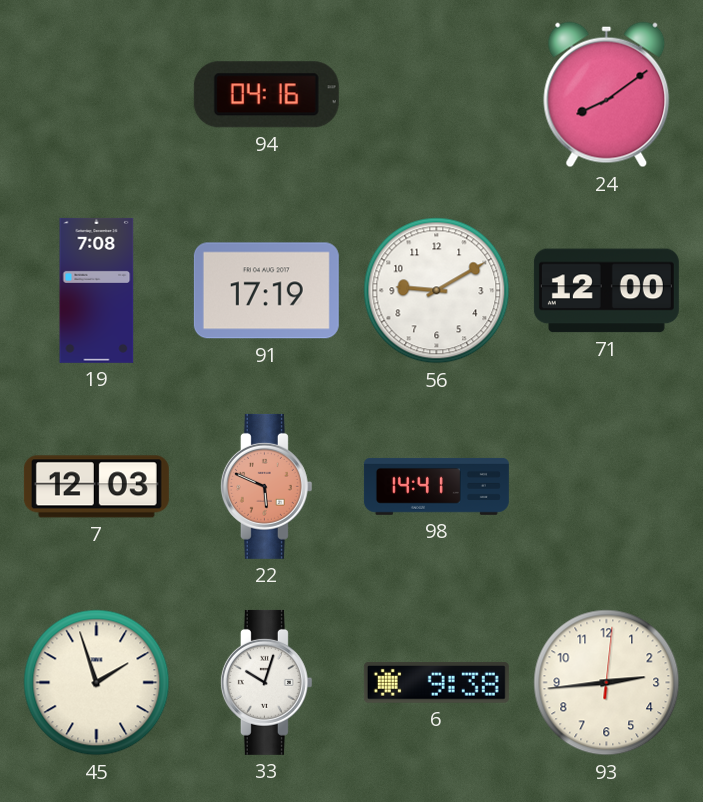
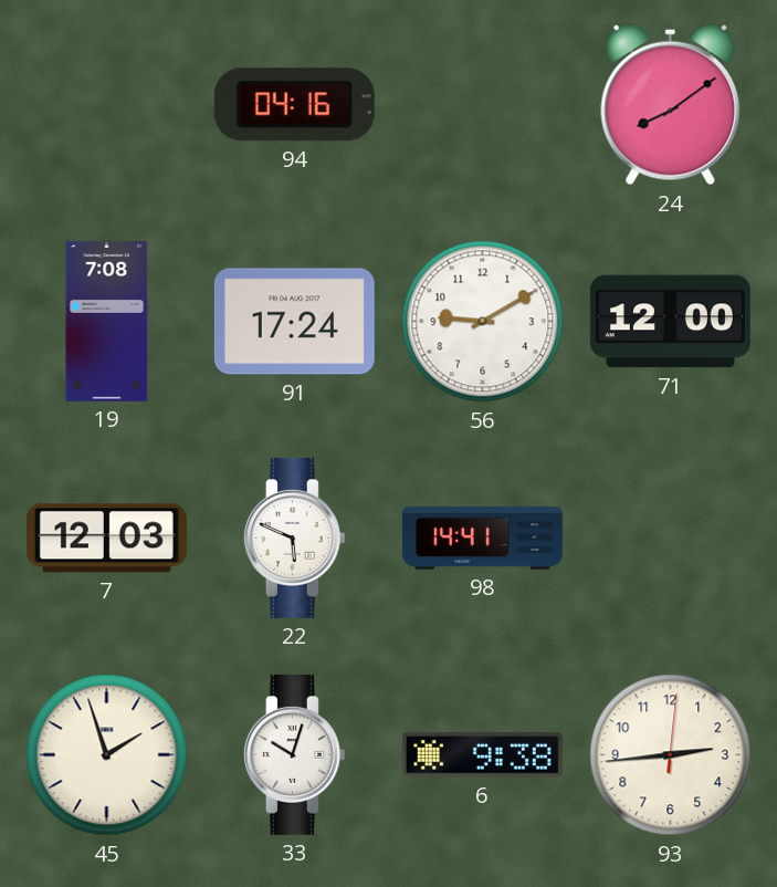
91: 17:19 -> 17:24 (294, 322)
22 dial: salmon -> white (294, 538)
